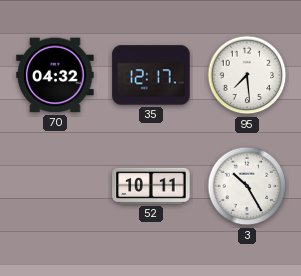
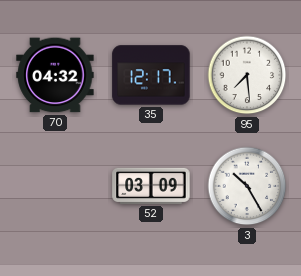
52: 10:11 -> 03:09 (151, 186)
